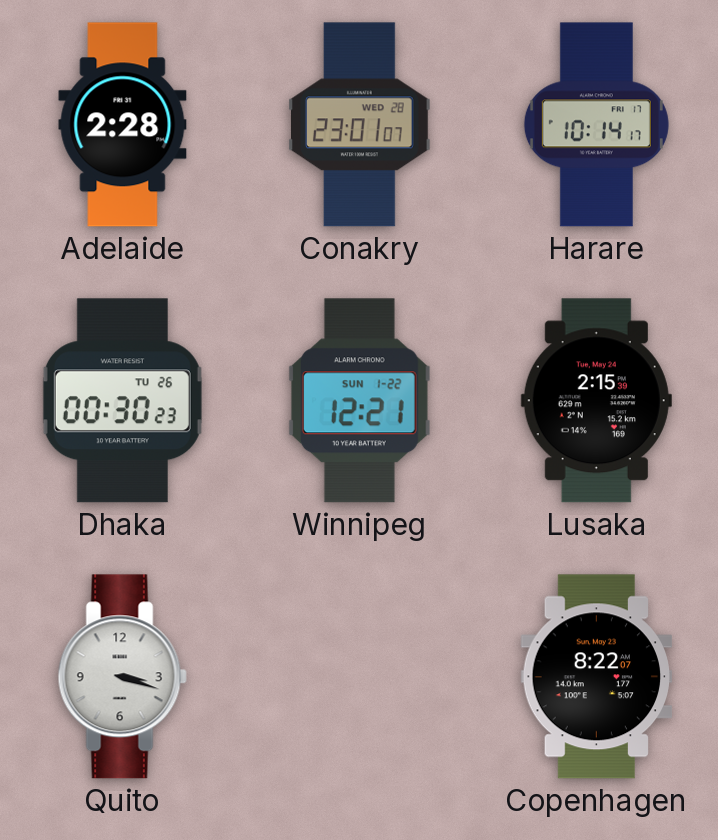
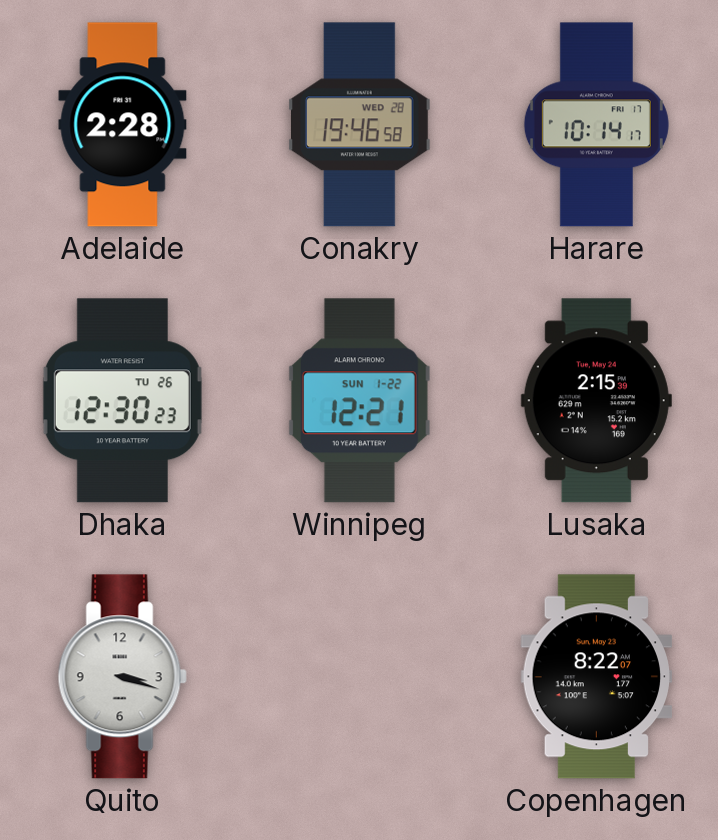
Conakry: 23:01 -> 19:46 (360, 125)
Dhaka: 00:30 -> 12:30 (122, 401)
